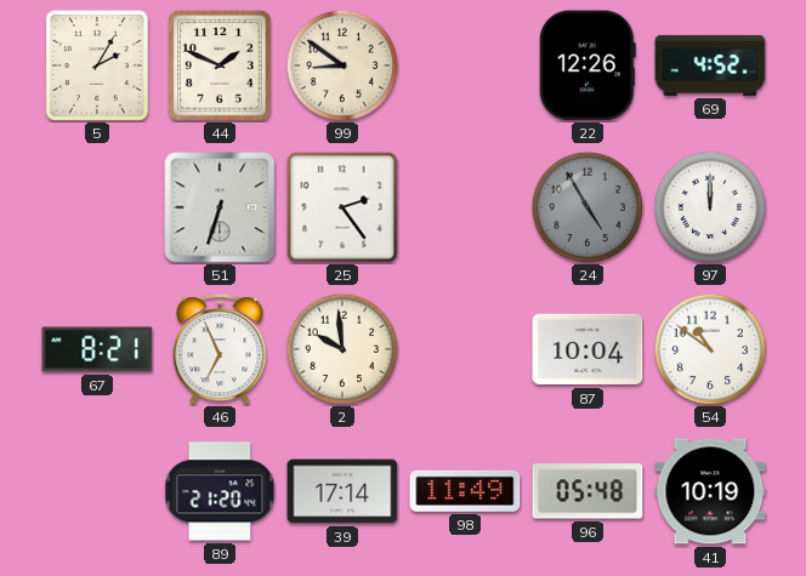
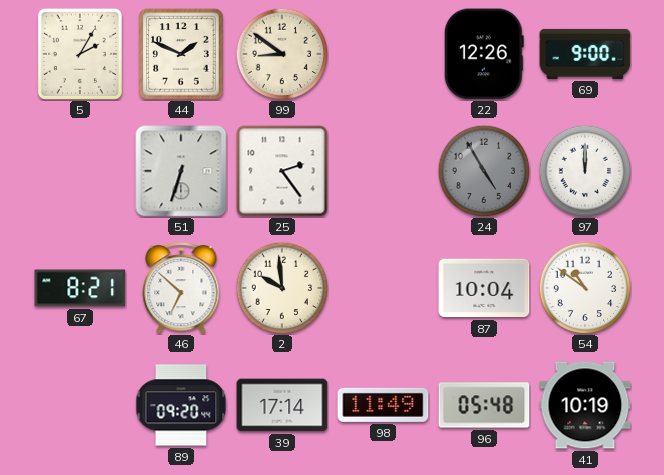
69: 4:52 -> 9:00 (585, 54)
46: 6:56 -> 6:52 (181, 288)
89: 21:20 -> 09:20 (181, 405)
